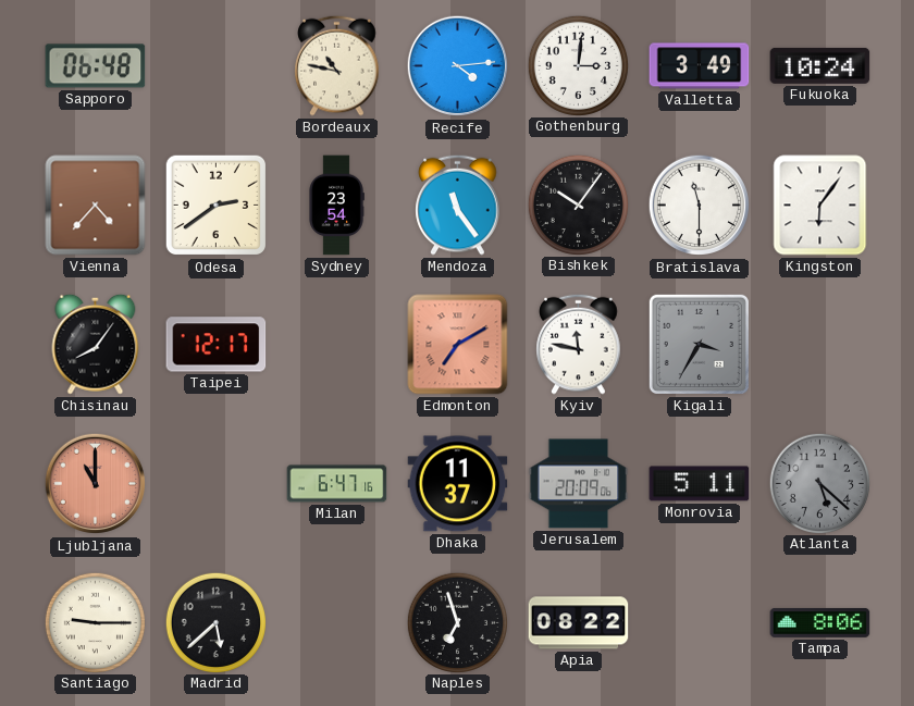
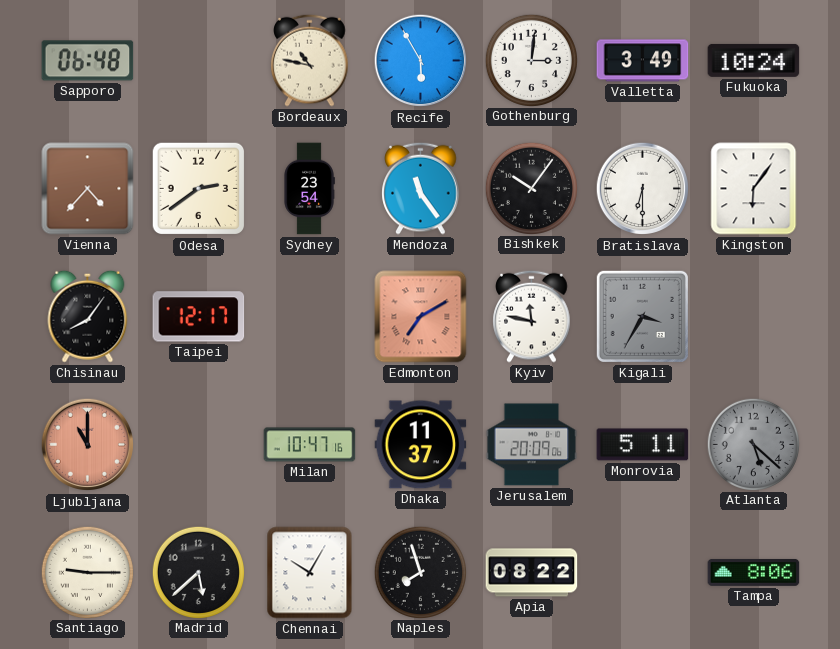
Recife: 4:14 -> 5:55 (421, 61)
Bratislava: 11:30 -> 6:30 (643, 189)
Milan: 6:47 -> 10:47 (310, 445)
Chennai: none -> 10:05 (310, 573)
Naples: 6:57 -> 7:57 (420, 572)
